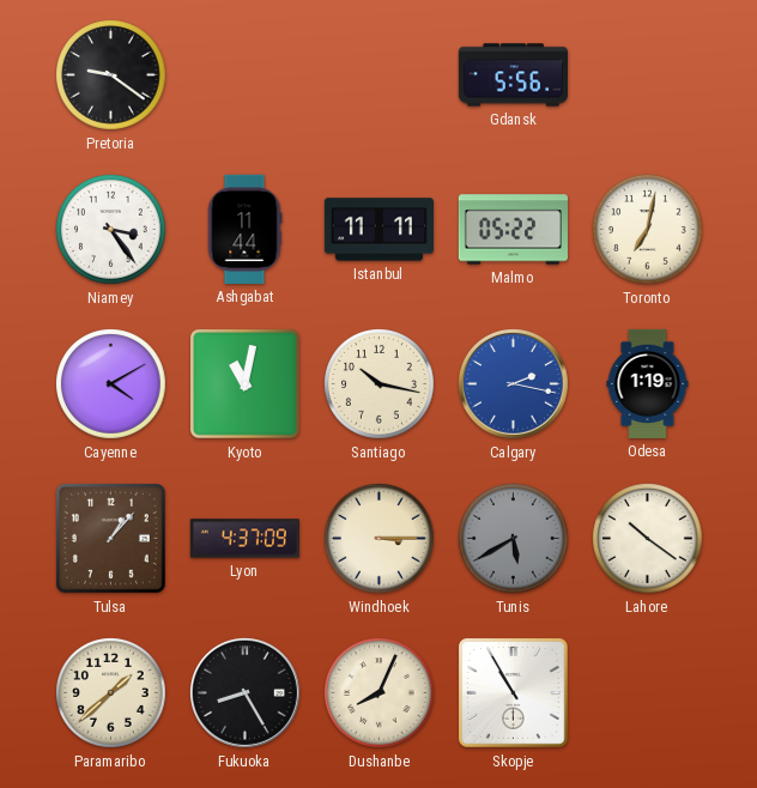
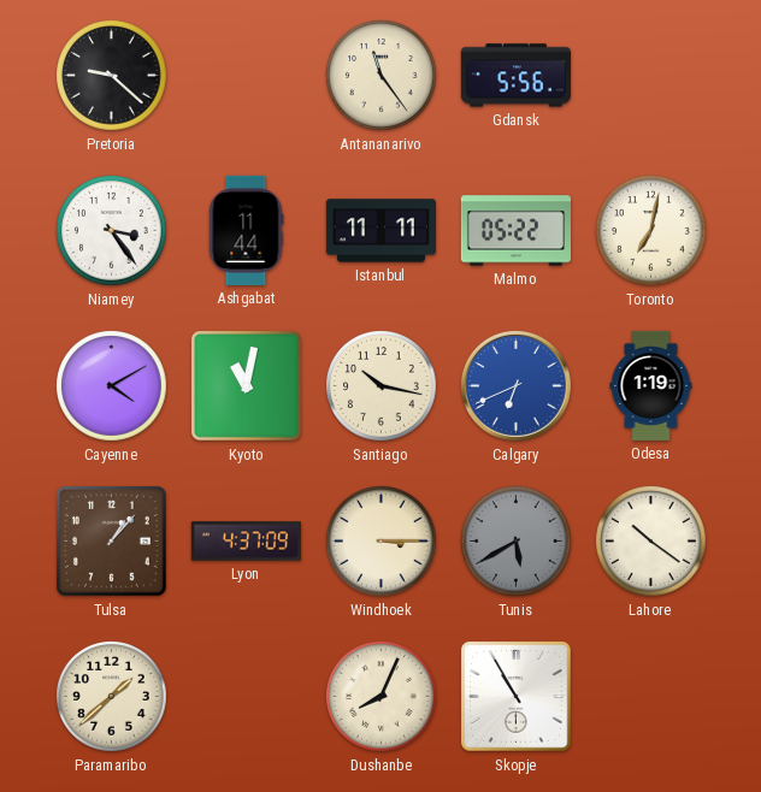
Pretoria: 9:21 -> 9:22 (112, 76)
Antananarivo: none -> 11:24 (382, 76)
Calgary: 2:17 -> 6:41 (517, 386)
Fukuoka: 8:25 -> none (246, 693)
